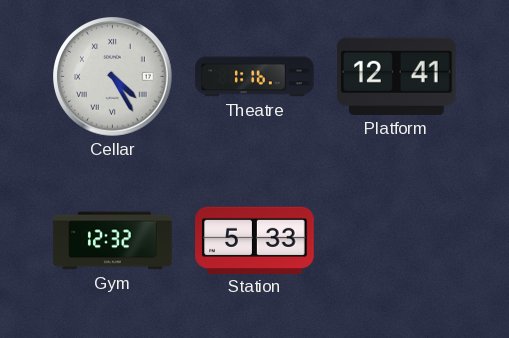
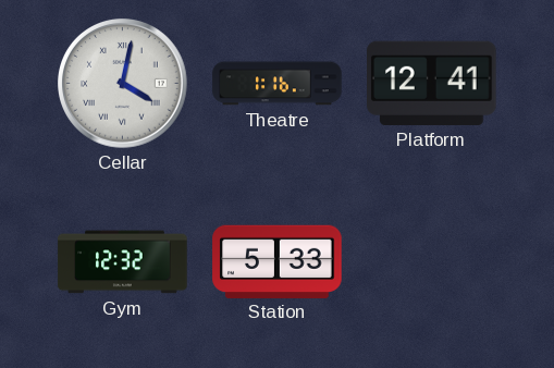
Cellar: 4:25 -> 4:02 (123, 84)
